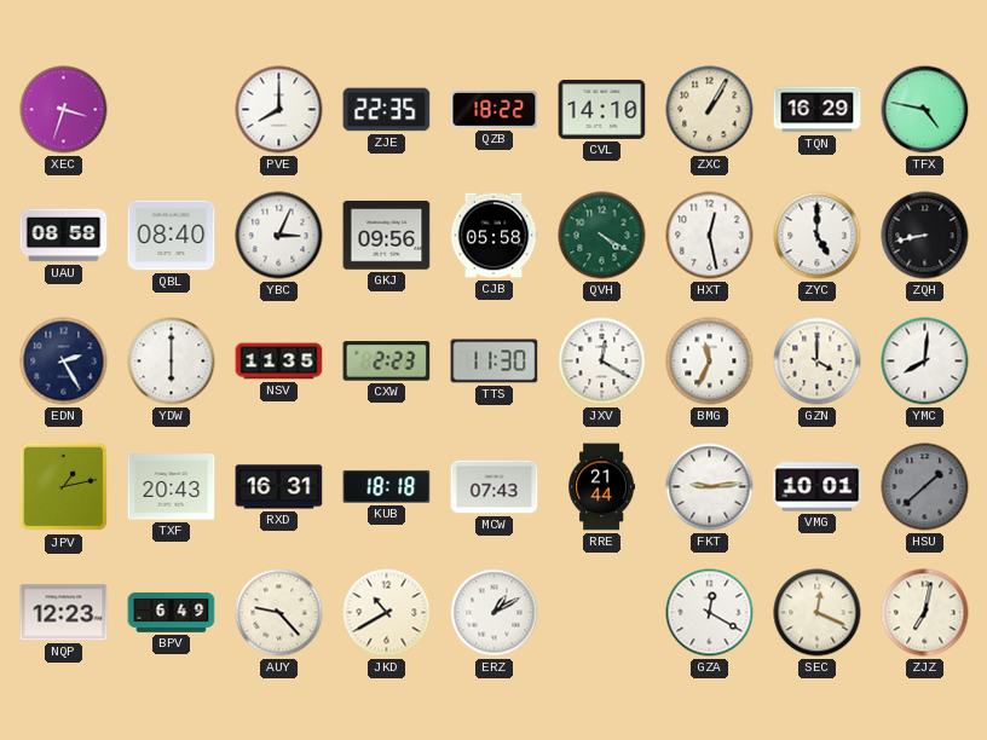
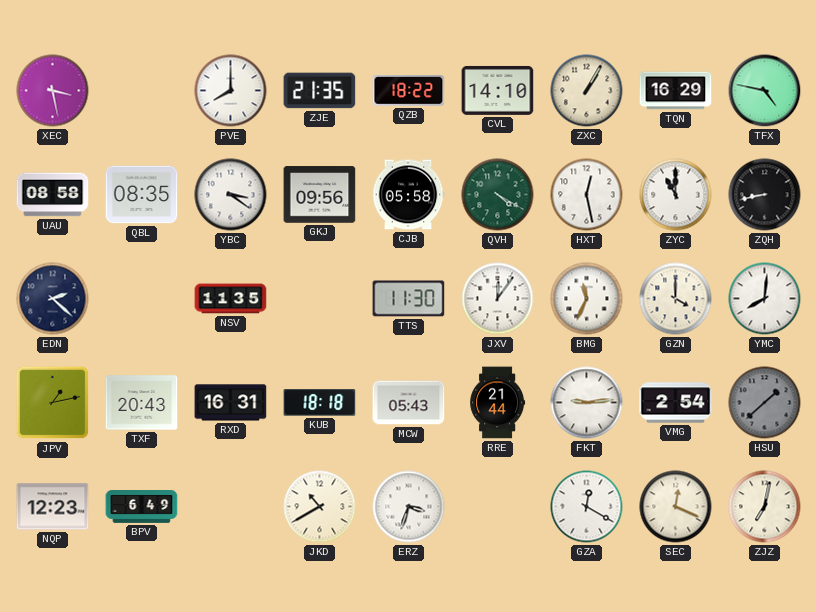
XEC: 3:33 -> 3:28 (53, 91)
ZJE: 22:35 -> 21:35 (320, 91)
QBL: 08:40 -> 08:35 (142, 195)
YBC: 3:04 -> 3:21 (231, 195)
ZYC: 5:00 -> 11:00 (676, 195)
EDN: 2:25 -> 2:22 (53, 299)
YDW: 6:00 -> none (172, 362)
CXW: 2:23 -> none (387, 362)
JXV: 12:20 -> 12:06 (498, 299)
MCW: 07:43 -> 05:43 (409, 403)
VMG: 10:01 -> 2:54 (676, 403)
AUY: 9:23 -> none (279, 613)
ERZ: 1:10 -> 3:33 (409, 507)
